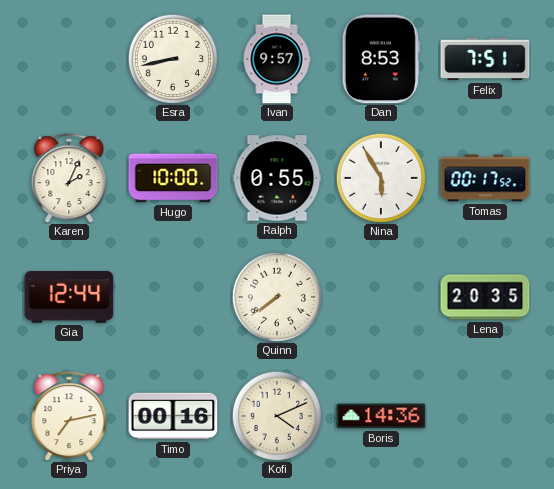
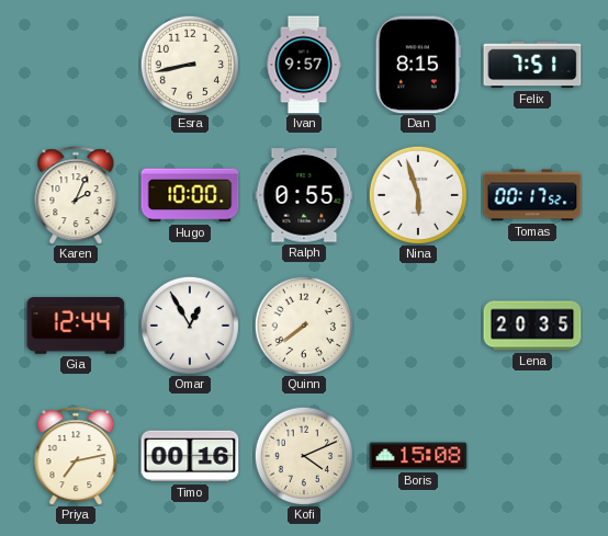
Dan: 8:53 -> 8:15 (418, 65)
Nina: 5:55 -> 5:57 (417, 194)
Omar: none -> 12:55 (189, 324)
Boris: 14:36 -> 15:08 (418, 456)
